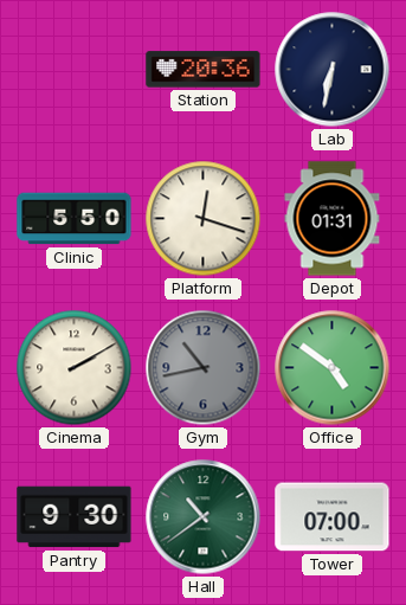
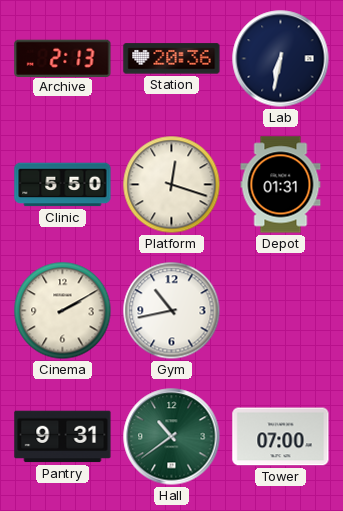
Archive: none -> 2:13 (63, 58)
Gym dial: grey -> white (172, 311)
Office: 4:51 -> none (333, 368)
Pantry: 9:30 -> 9:31 (63, 437)
